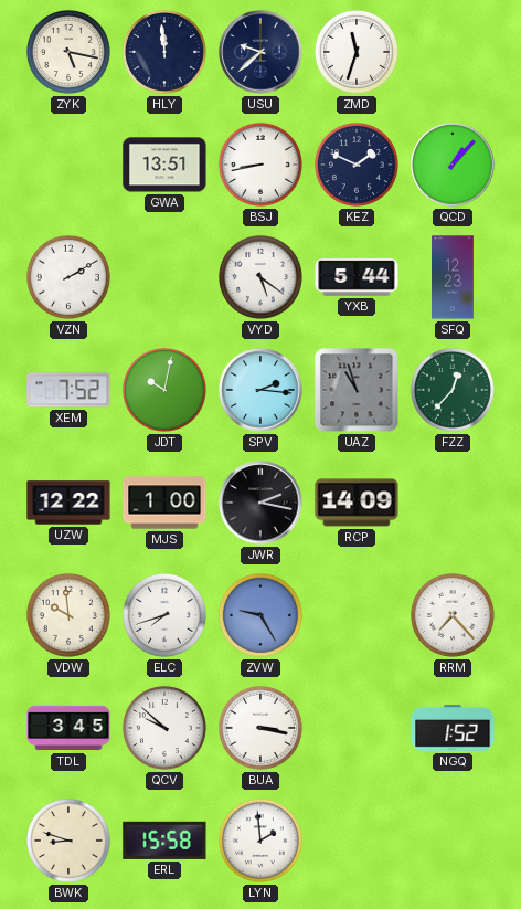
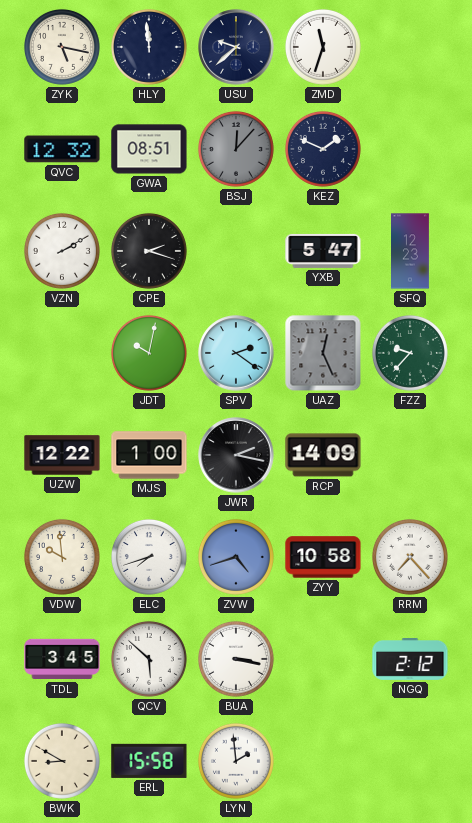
QVC: none -> 12:32 (62, 149)
GWA: 13:51 -> 08:51 (149, 149)
BSJ: 8:43 -> 12:07 (236, 149)
BSJ dial: white -> grey (236, 149)
QCD: 1:07 -> none (453, 165)
CPE: none -> 2:18 (149, 251)
VYD: 5:21 -> none (260, 277)
YXB: 5:44 -> 5:47 (323, 251)
XEM: 7:52 -> none (68, 390)
SPV: 2:16 -> 2:21 (236, 353)
UAZ: 10:57 -> 12:26 (323, 353)
FZZ: 12:37 -> 9:37 (410, 353)
ZVW: 9:25 -> 4:42 (236, 557)
ZYY: none -> 10:58 (323, 557)
QCV: 9:52 -> 5:52 (149, 659)
NGQ: 1:52 -> 2:12 (410, 660)
BWK: 8:48 -> 8:50 (62, 761)
